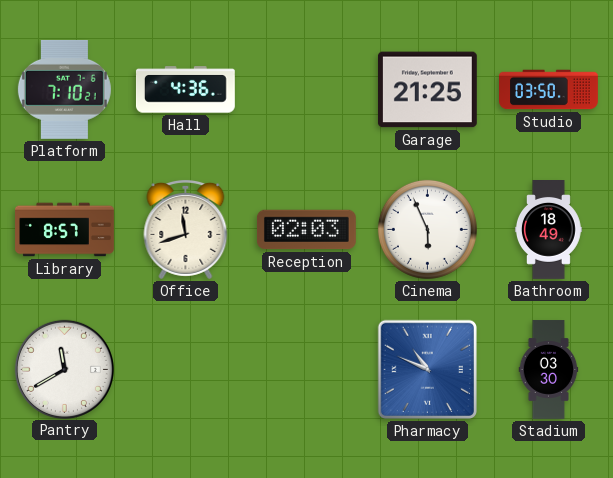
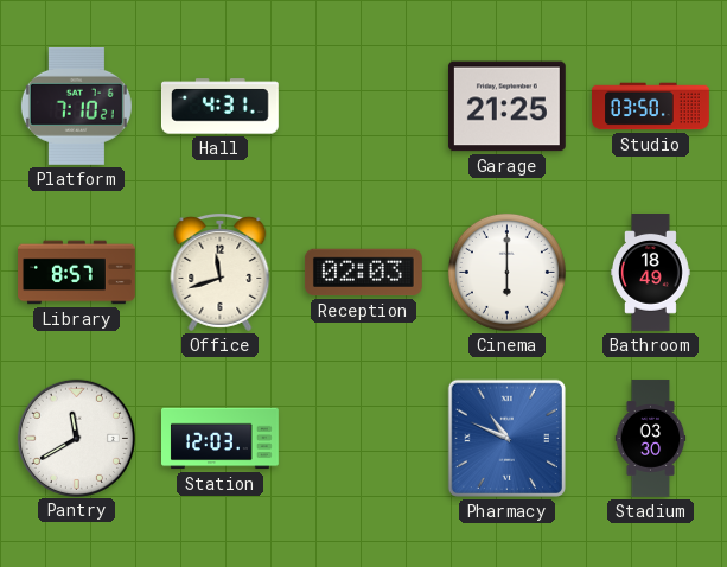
Hall: 4:36 -> 4:31 (219, 107)
Cinema: 5:56 -> 6:00 (506, 272)
Station: none -> 12:03 (221, 439)
